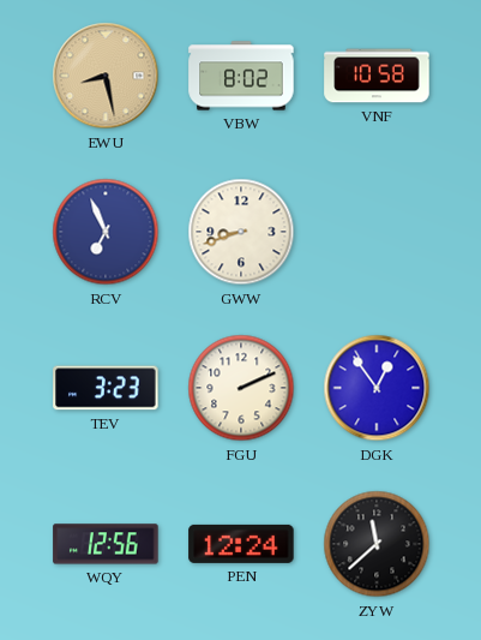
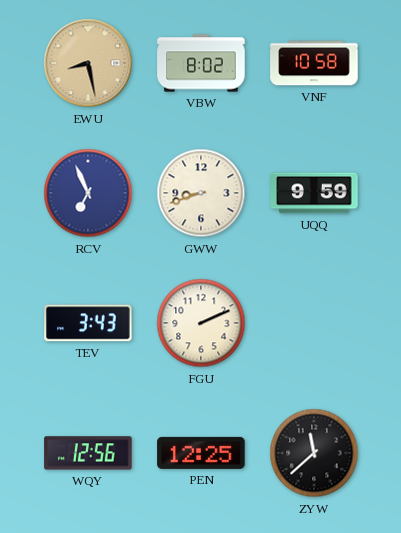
UQQ: none -> 9:59 (314, 193)
TEV: 3:23 -> 3:43 (88, 323)
DGK: 12:54 -> none (377, 388)
PEN: 12:24 -> 12:25 (201, 453)
